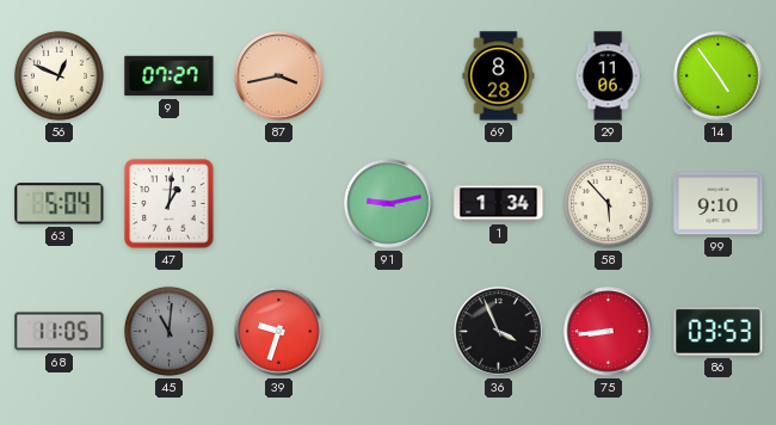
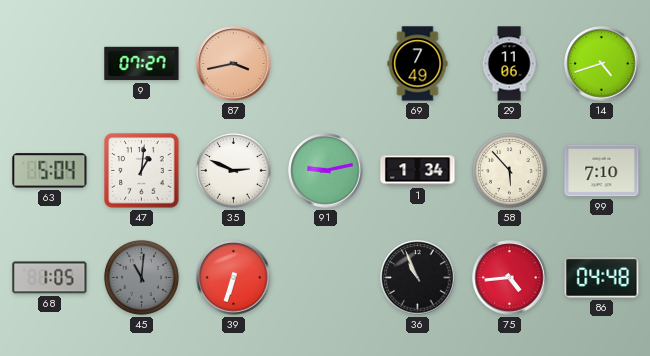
56: 12:49 -> none (58, 75)
69: 8:28 -> 7:49 (418, 64)
14: 4:54 -> 4:42 (602, 64)
35: none -> 2:49 (233, 170)
99: 9:10 -> 7:10 (602, 171)
68: 11:05 -> 1:05 (50, 278)
39: 9:33 -> 6:33 (234, 278)
36: 3:56 -> 10:56 (418, 278)
75: 8:44 -> 4:44 (510, 278)
86: 03:53 -> 04:48 (602, 278)
